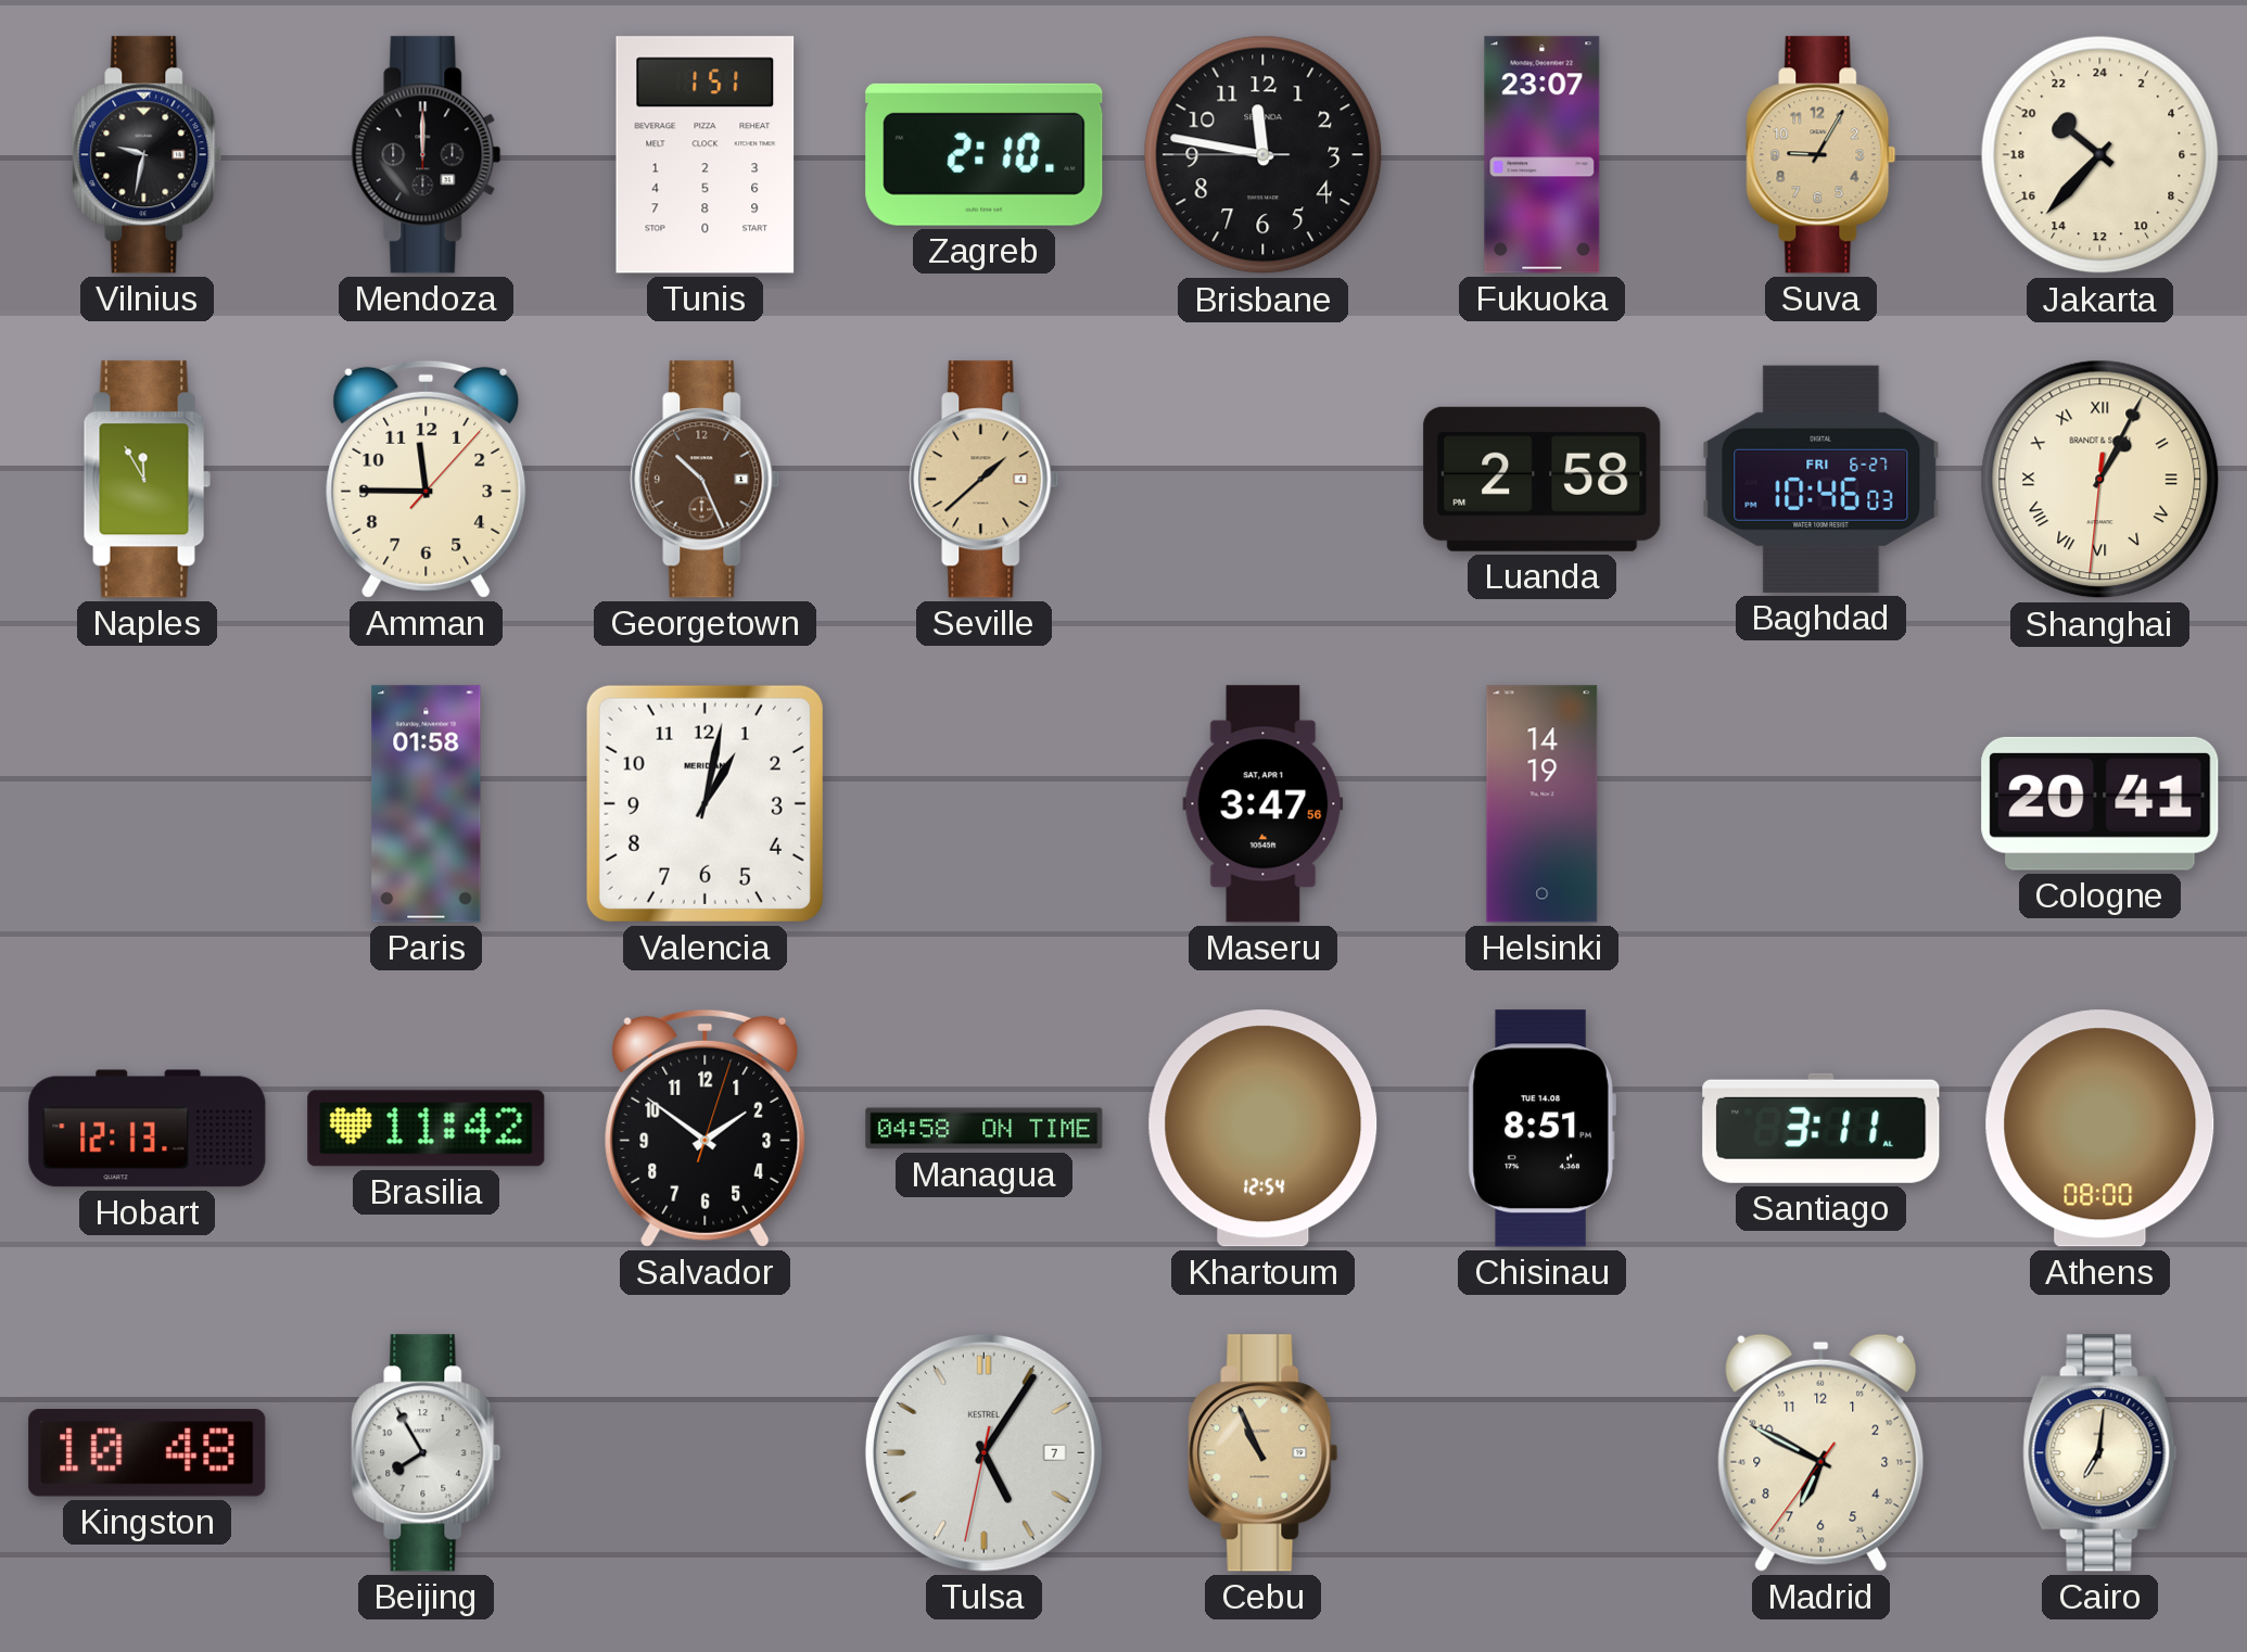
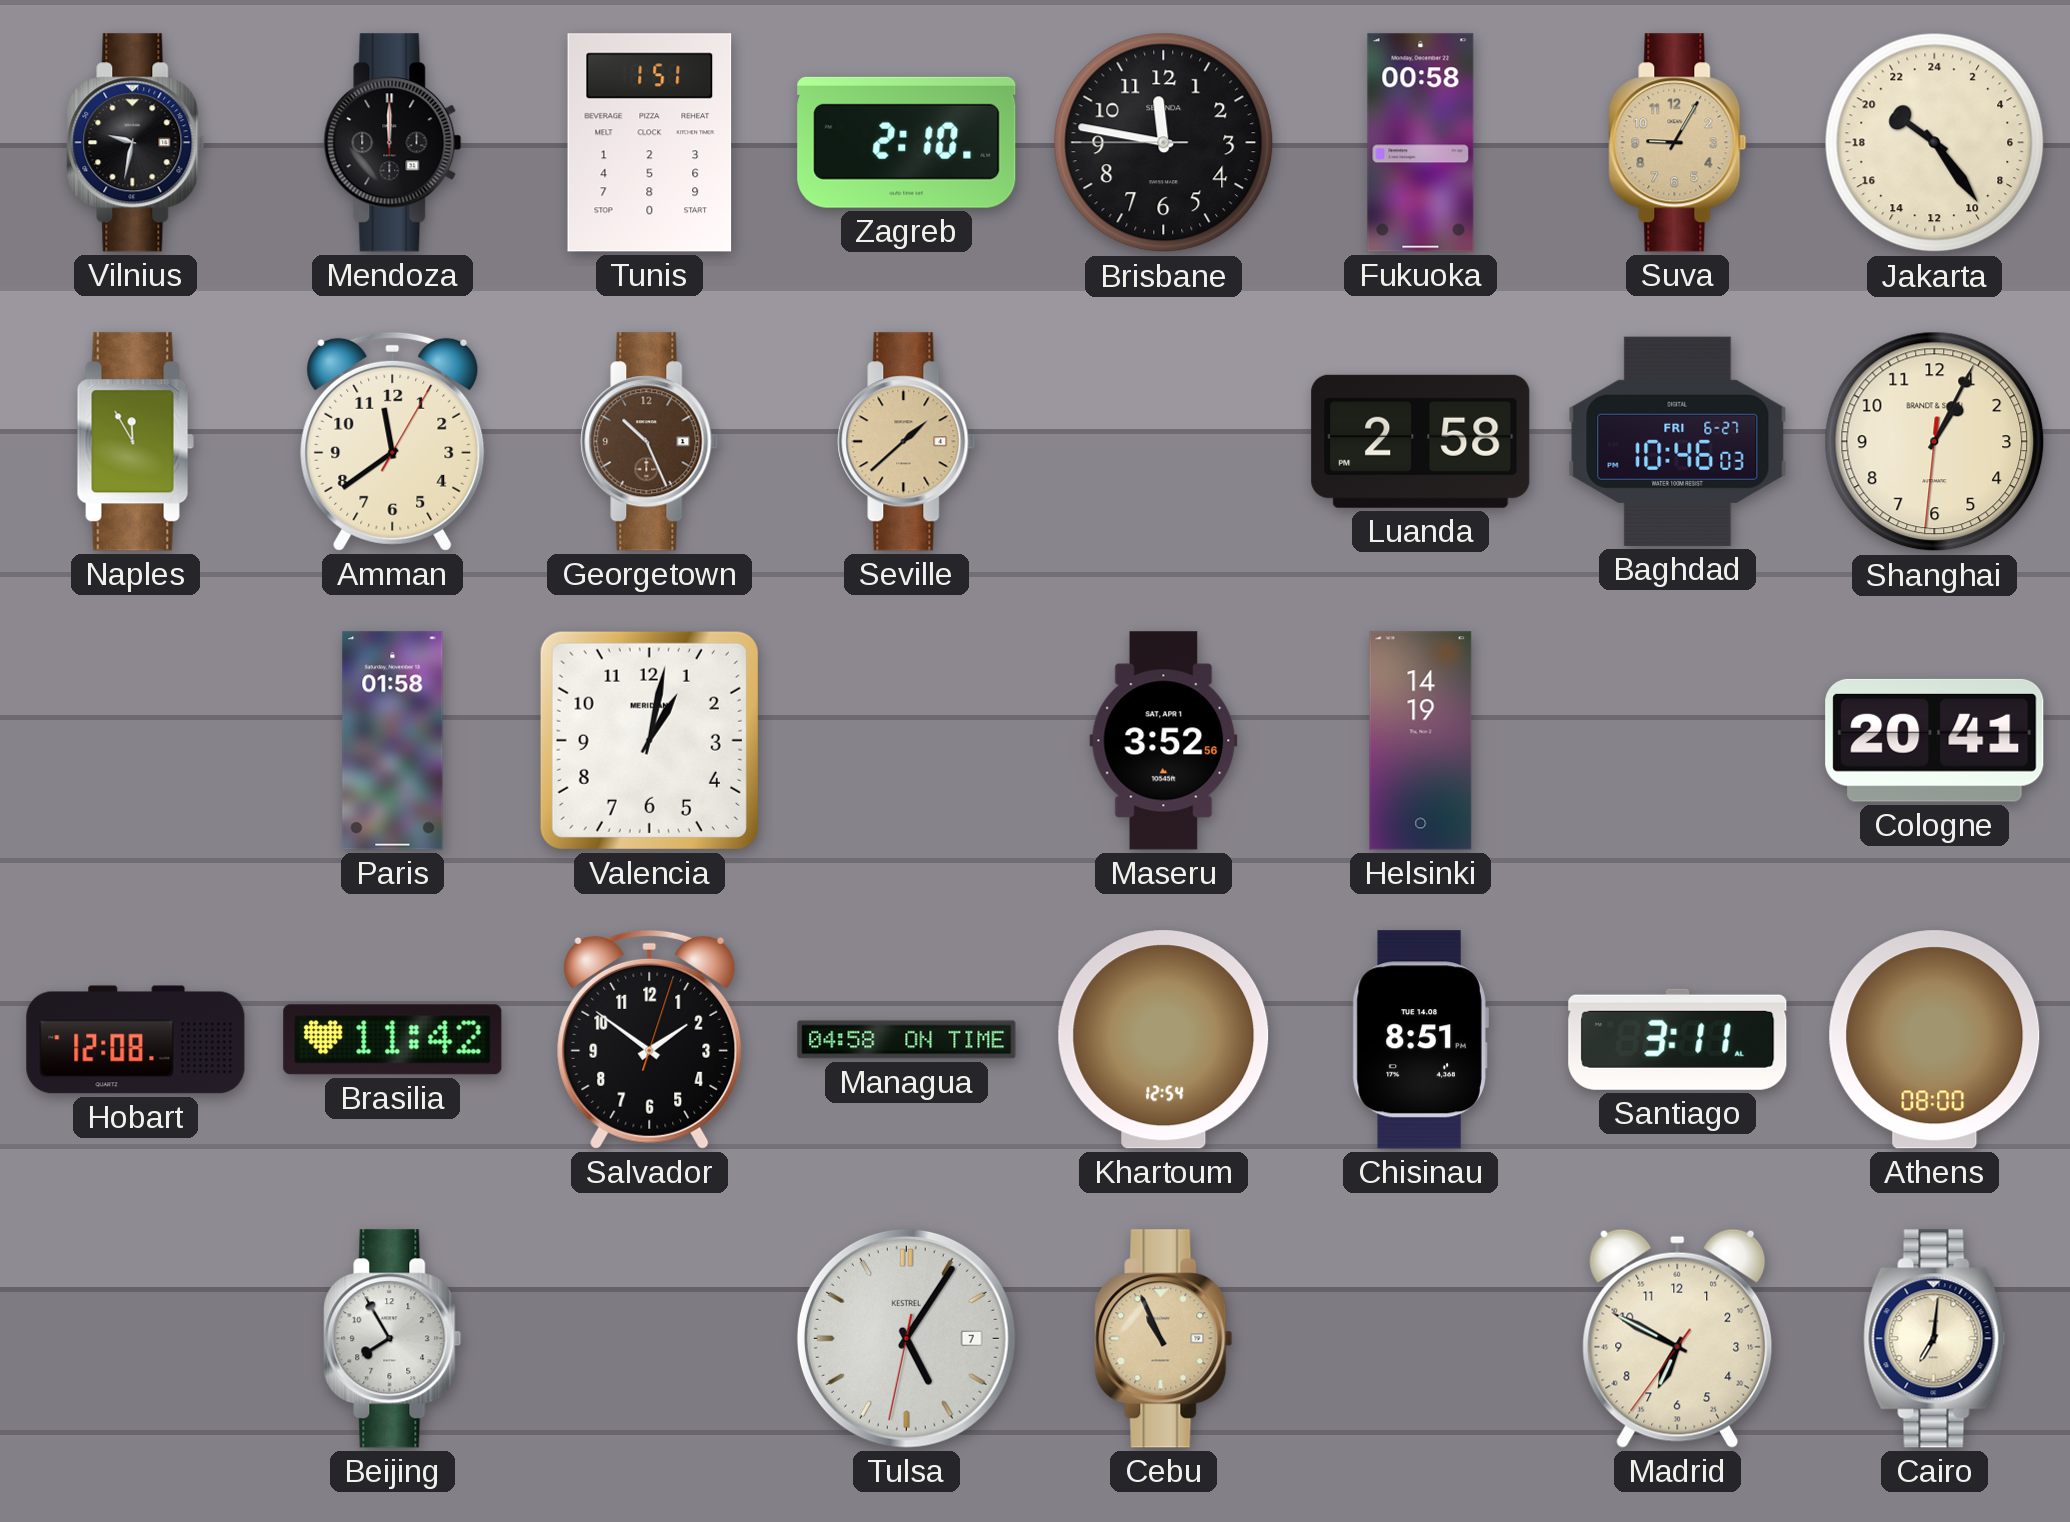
Fukuoka: 23:07 -> 00:58 (1421, 143)
Jakarta: 20:37 -> 20:24 (1935, 143)
Amman: 11:45 -> 11:39 (393, 441)
Shanghai numerals: Roman -> Arabic (1935, 442)
Maseru: 3:47 -> 3:52 (1164, 741)
Hobart: 12:13 -> 12:08 (136, 1040)
Kingston: 10:48 -> none (148, 1453)
